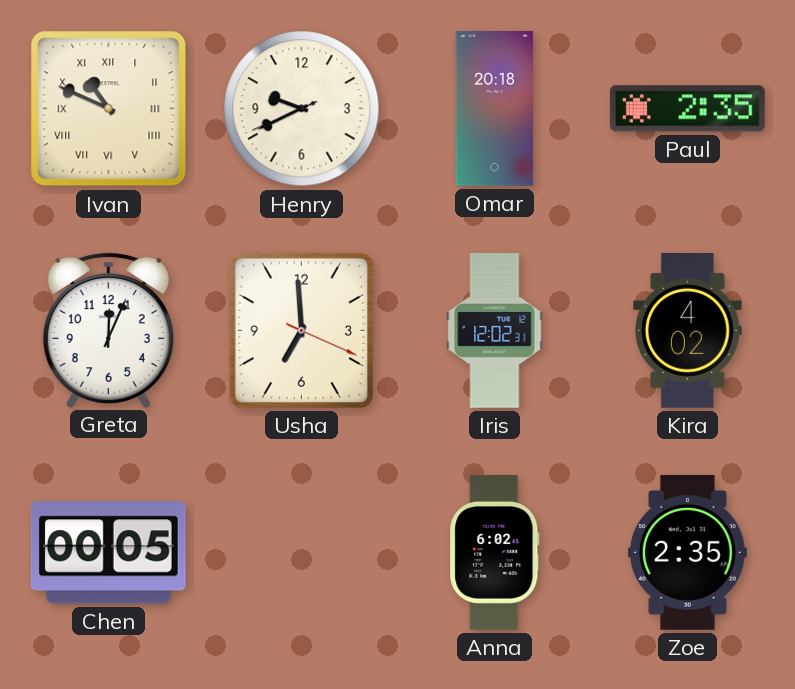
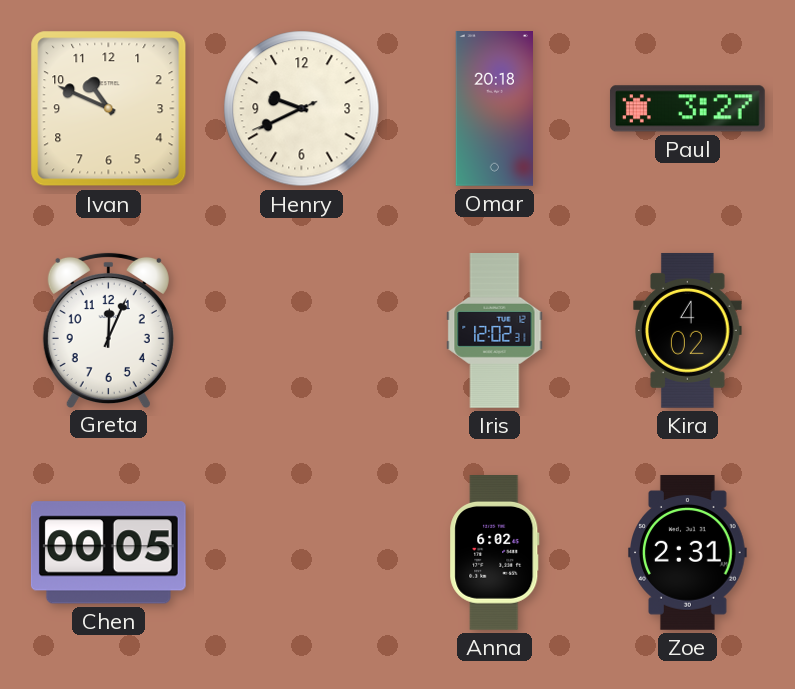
Ivan numerals: Roman -> Arabic (109, 109)
Paul: 2:35 -> 3:27 (687, 109)
Usha: 6:59 -> none (301, 330)
Zoe: 2:35 -> 2:31 (688, 553)
